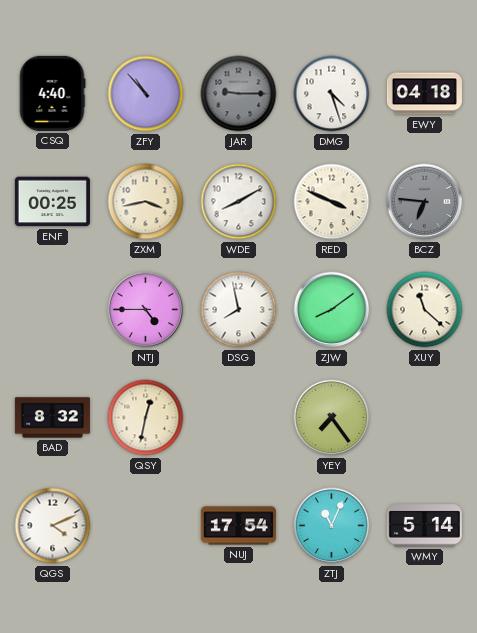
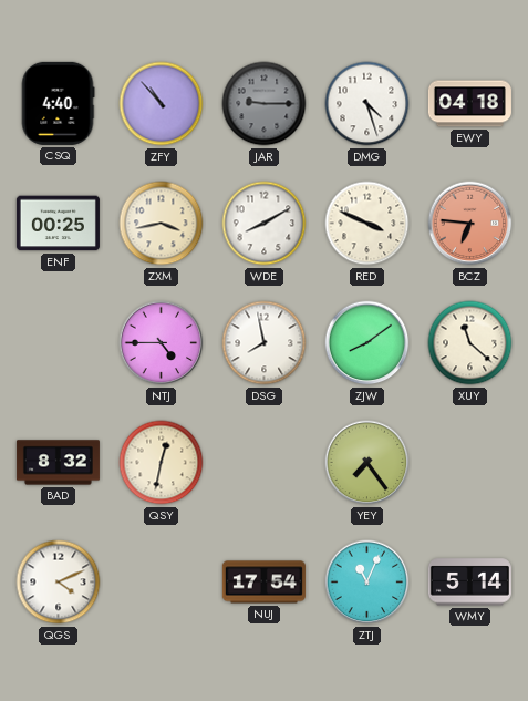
BCZ dial: grey -> salmon (470, 224)
